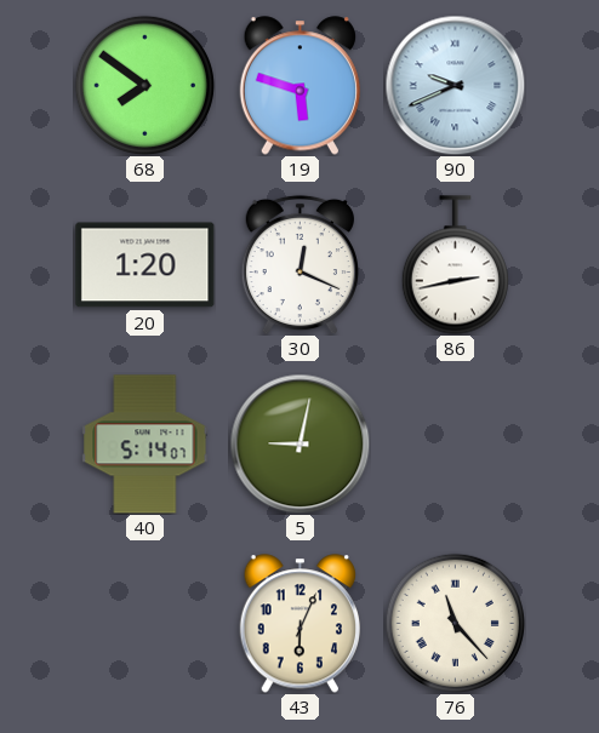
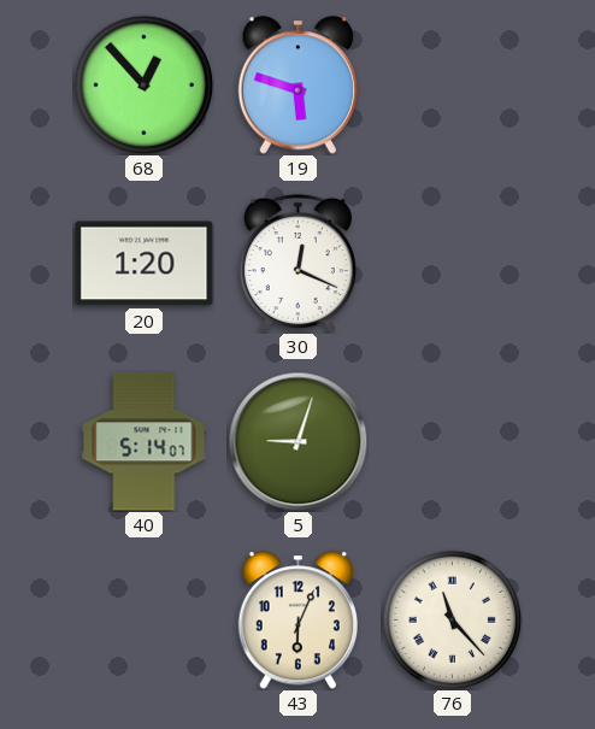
68: 7:51 -> 12:53 (143, 84)
90: 9:41 -> none (455, 85)
86: 2:43 -> none (455, 265)
5: 9:02 -> 9:03 (297, 441)
